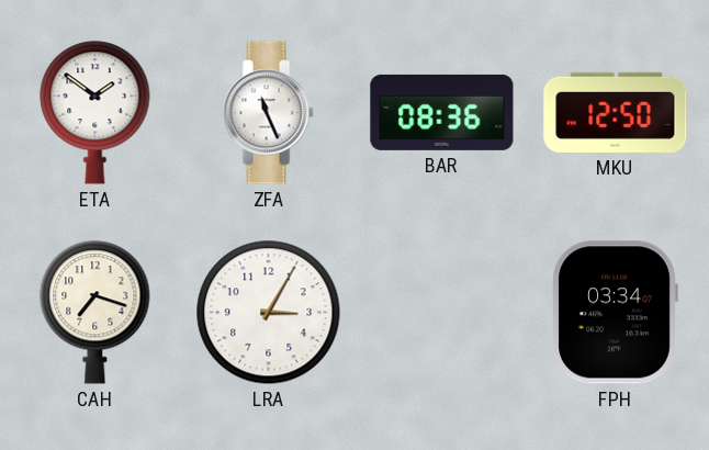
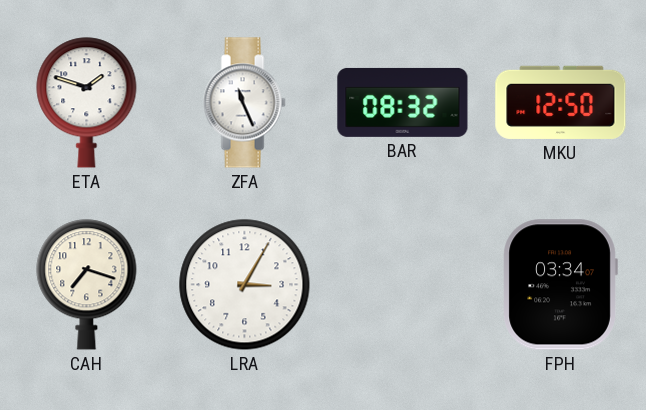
ETA: 1:51 -> 1:48 (87, 103)
BAR: 08:36 -> 08:32 (403, 102)
